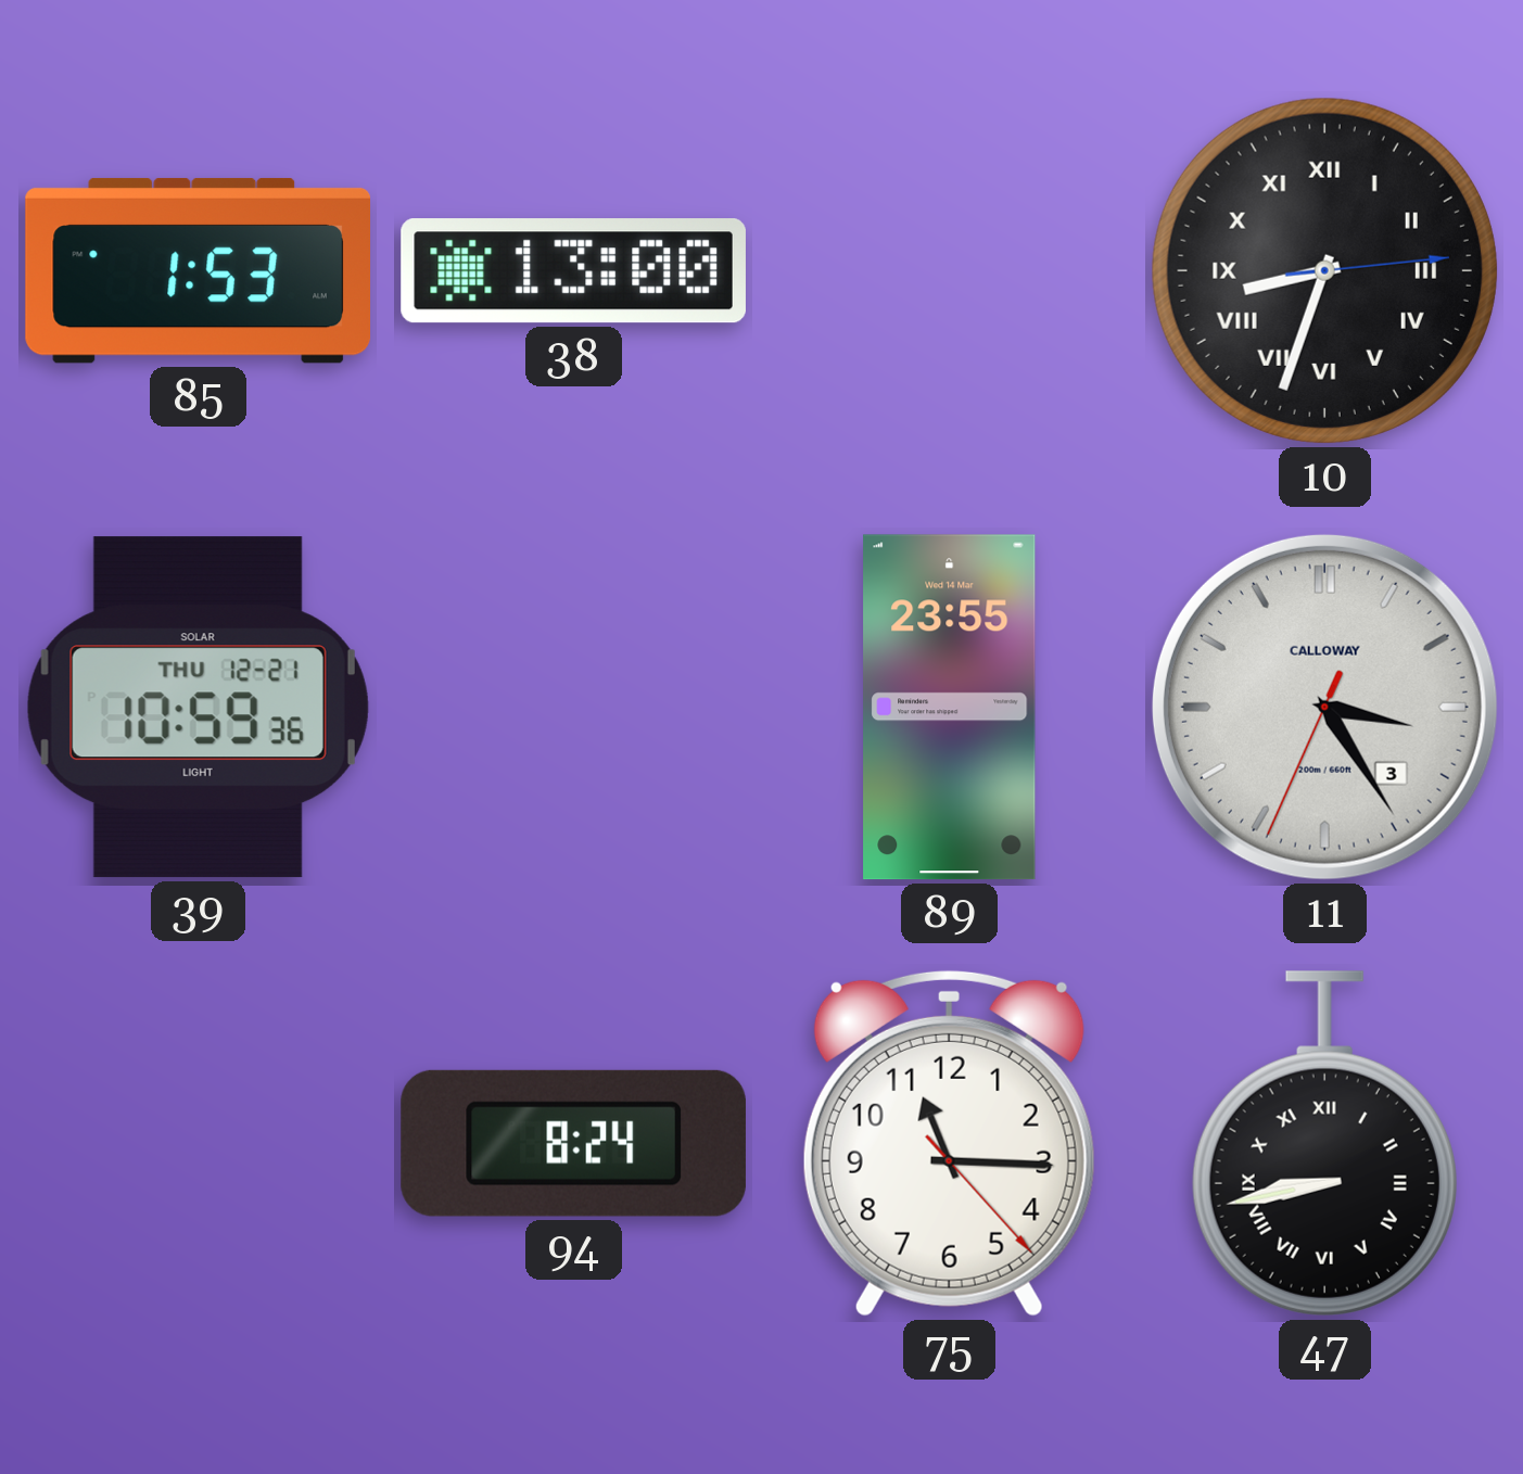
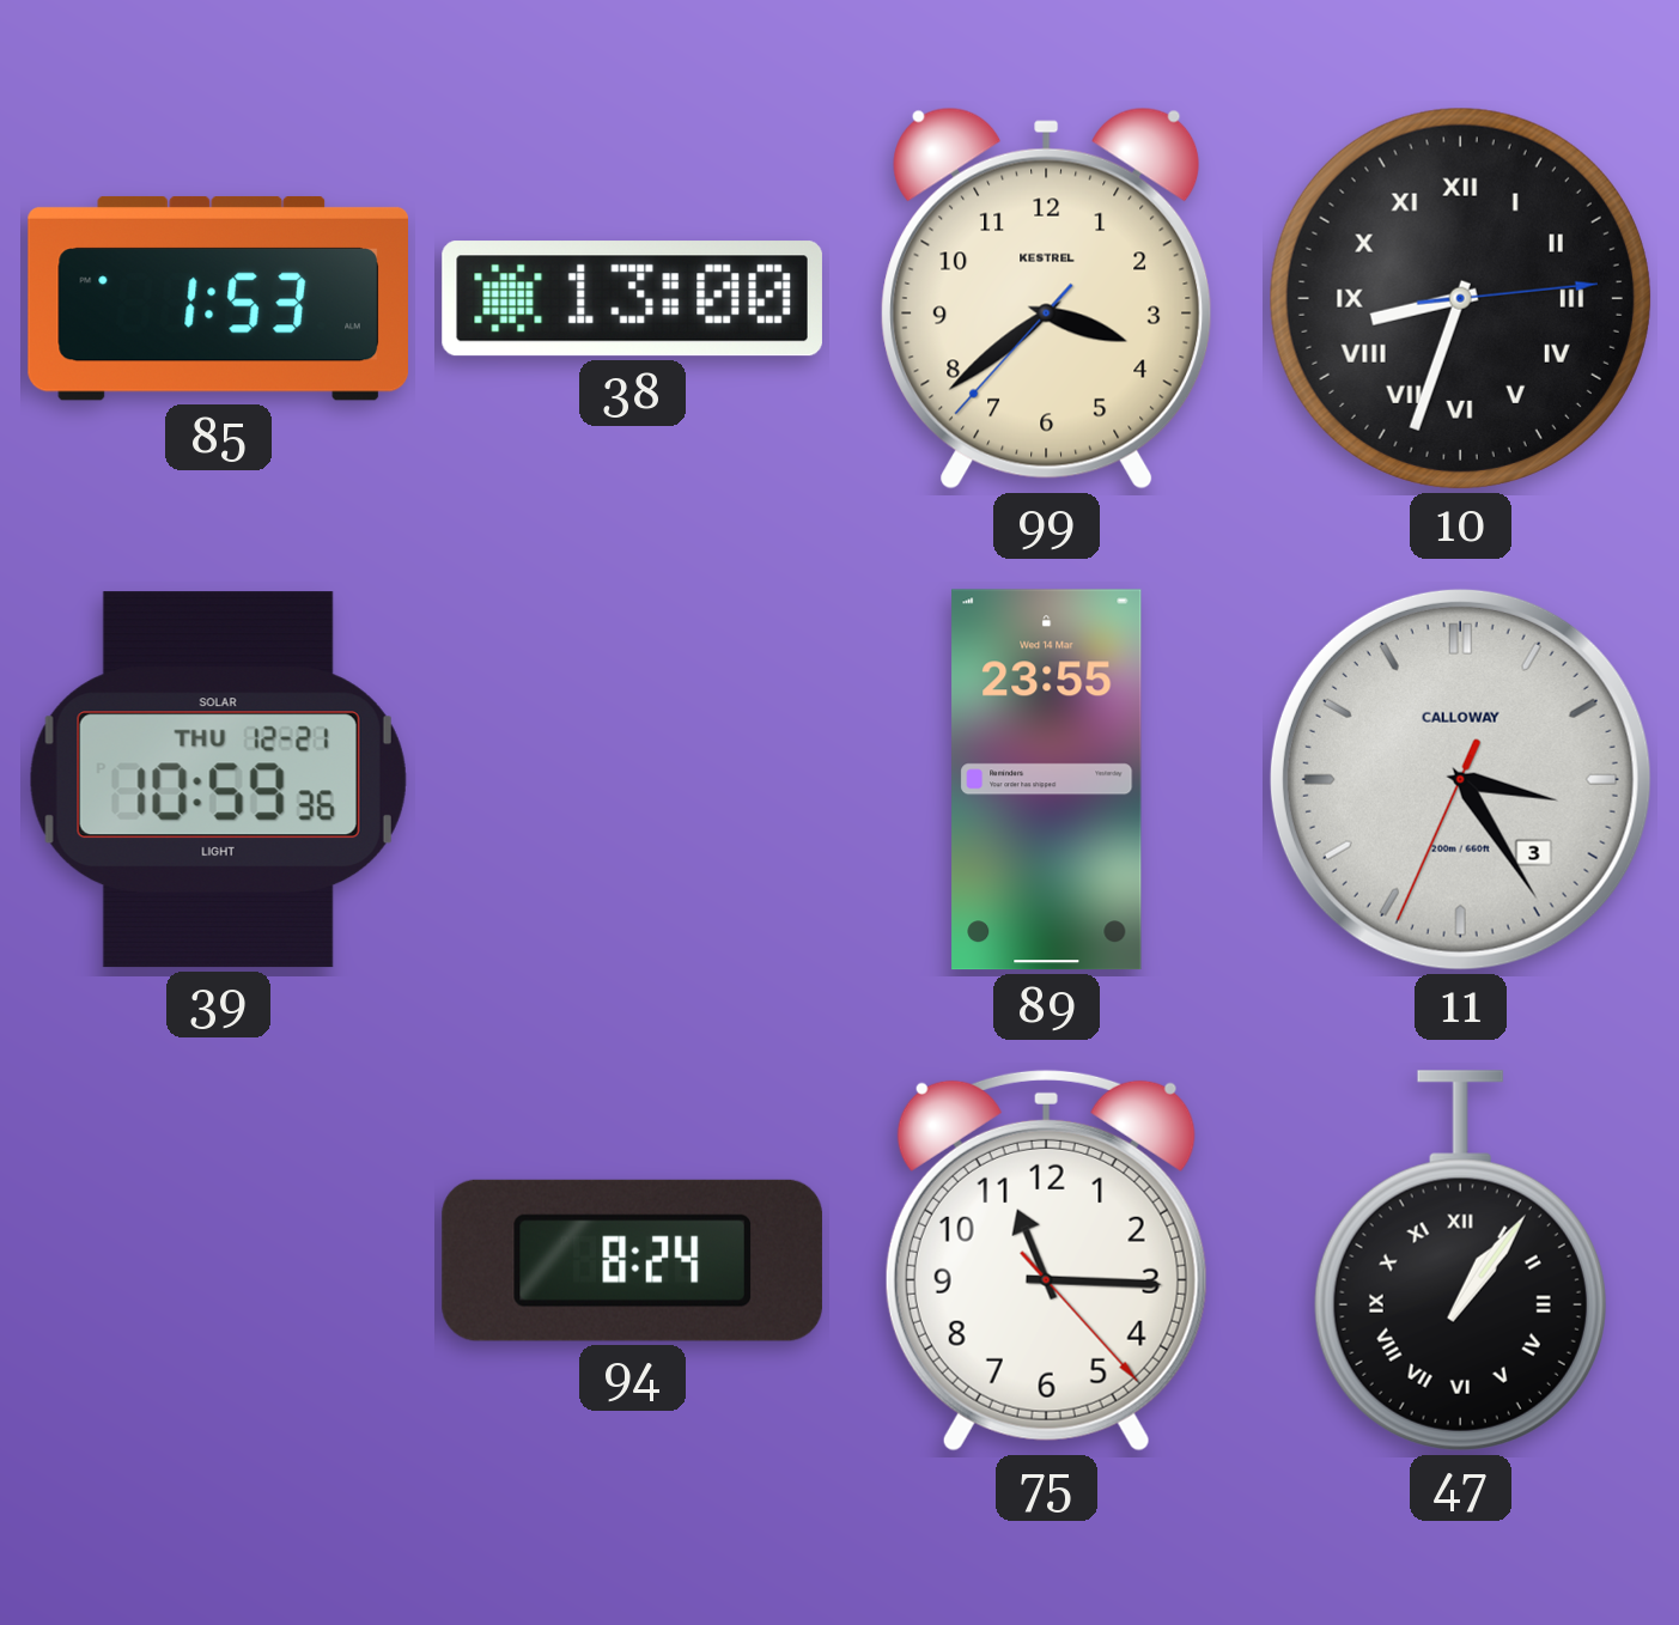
99: none -> 3:38 (1047, 298)
47: 8:43 -> 1:06 (1460, 1261)
